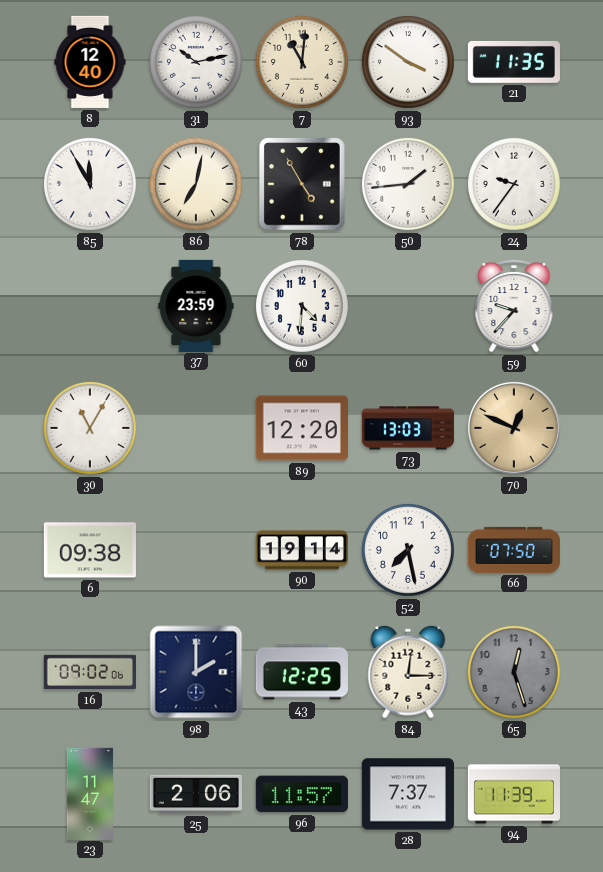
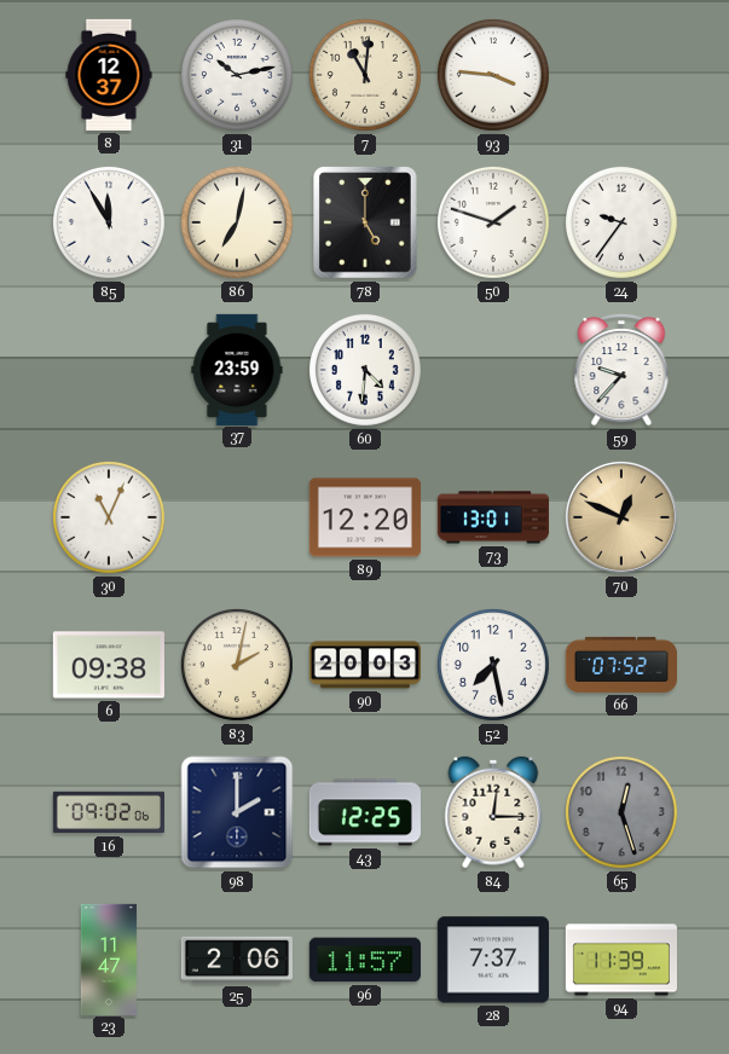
8: 12:40 -> 12:37 (109, 75)
93: 3:51 -> 3:46 (493, 75)
21: 11:35 -> none (514, 62)
78: 4:55 -> 5:00 (365, 222)
50: 1:44 -> 1:48 (493, 222)
30: 11:05 -> 11:04 (109, 517)
73: 13:03 -> 13:01 (492, 517)
83: none -> 2:02 (237, 665)
90: 19:14 -> 20:03 (365, 665)
66: 07:50 -> 07:52 (621, 665)
